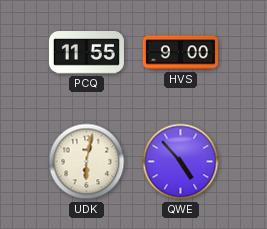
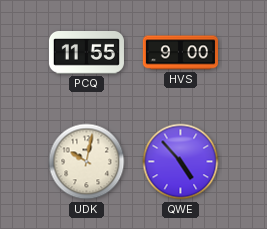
UDK: 6:02 -> 10:02 (87, 162)
